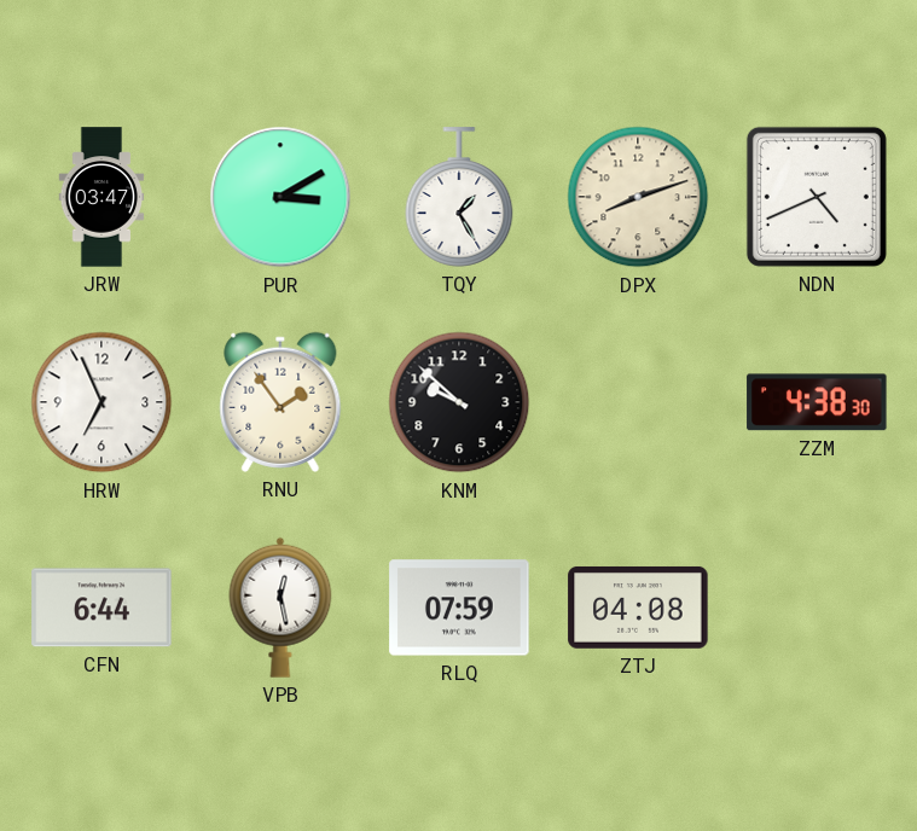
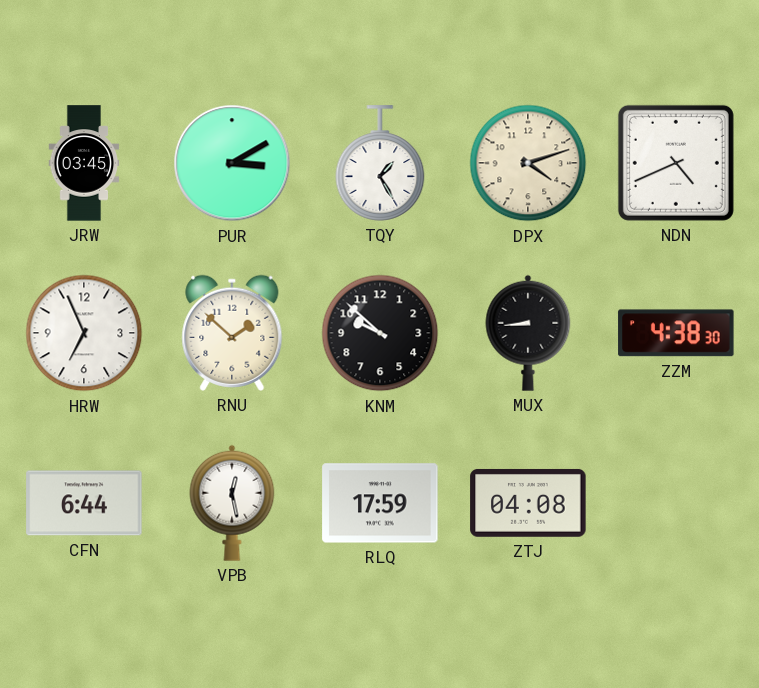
JRW: 03:47 -> 03:45 (84, 163)
DPX: 8:12 -> 4:12 (528, 163)
RNU: 1:54 -> 1:52 (232, 333)
MUX: none -> 8:44 (528, 333)
RLQ: 07:59 -> 17:59 (380, 503)
